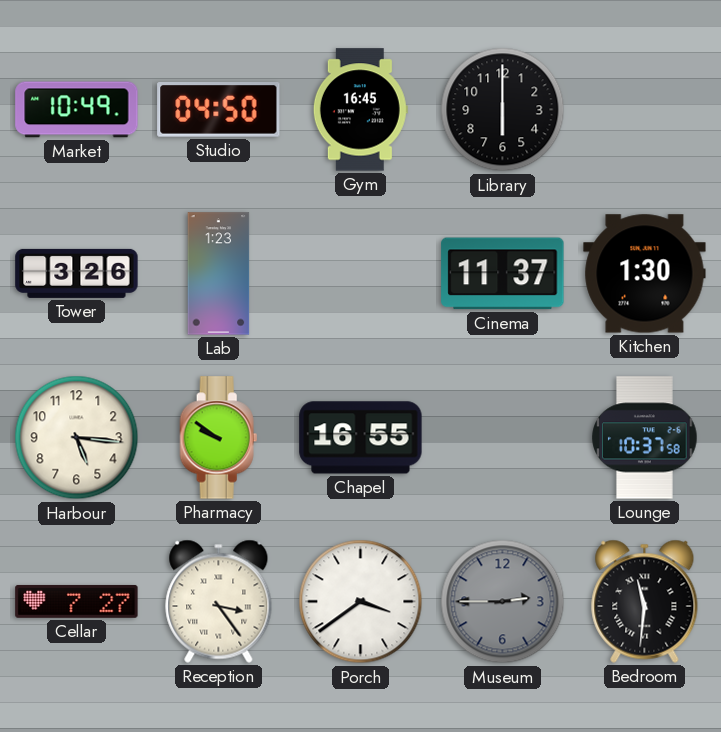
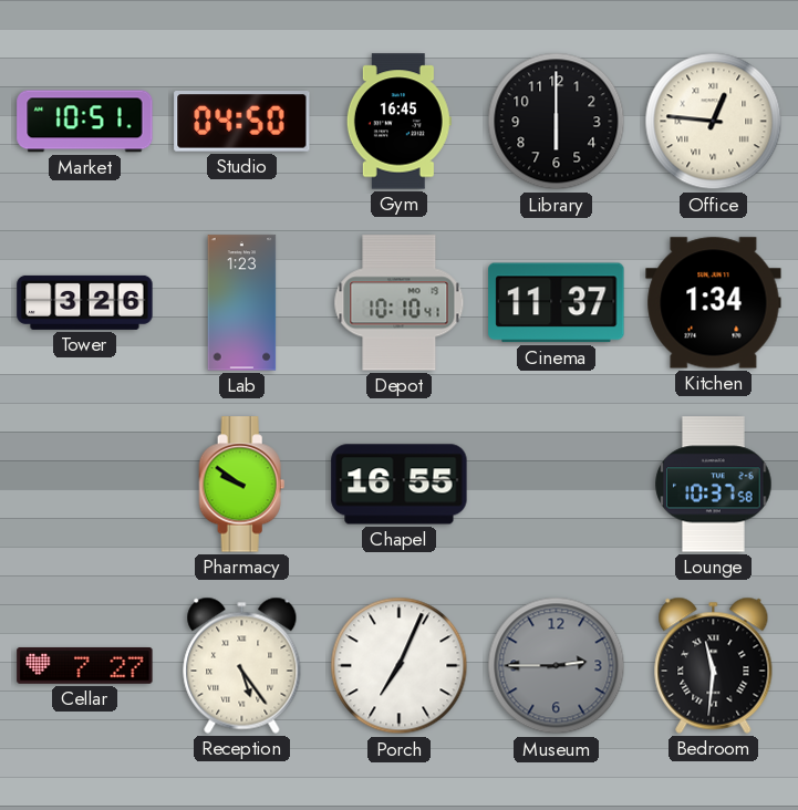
Market: 10:49 -> 10:51 (85, 122)
Office: none -> 12:46 (714, 122)
Depot: none -> 10:10 (400, 303)
Kitchen: 1:30 -> 1:34 (714, 303)
Harbour: 5:16 -> none (77, 438)
Reception: 3:24 -> 5:24 (242, 665)
Porch: 3:39 -> 7:04 (400, 666)
